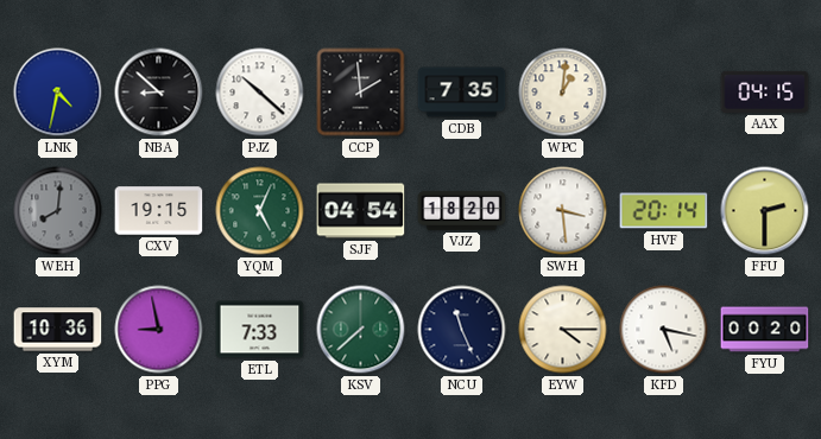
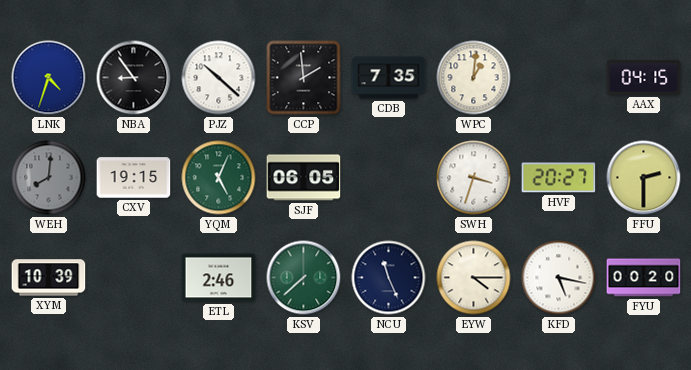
LNK: 4:32 -> 4:33 (49, 78)
NBA: 8:52 -> 8:54 (134, 78)
SJF: 04:54 -> 06:05 (304, 178)
VJZ: 18:20 -> none (462, 211)
SWH: 3:29 -> 3:33 (474, 178)
HVF: 20:14 -> 20:27 (559, 178)
XYM: 10:36 -> 10:39 (49, 278)
PPG: 8:58 -> none (159, 330)
ETL: 7:33 -> 2:46 (219, 278)
